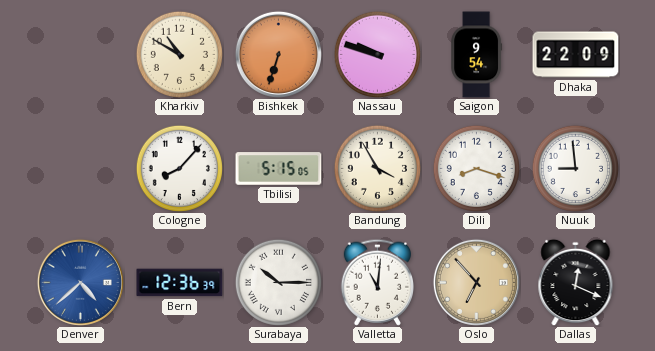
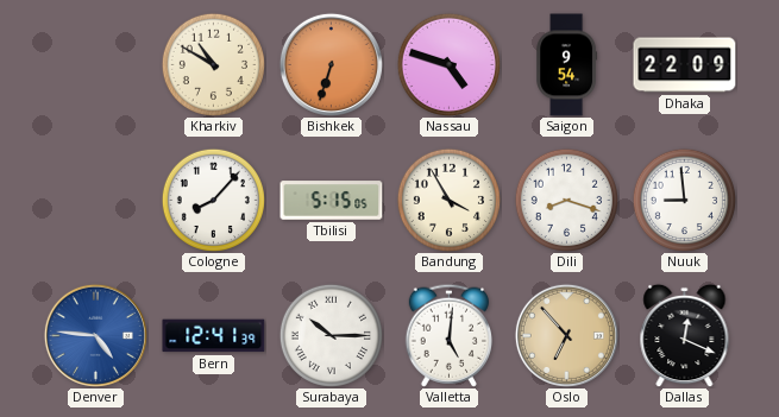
Nassau: 9:48 -> 4:48 (448, 64)
Denver: 4:38 -> 4:46 (95, 335)
Bern: 12:36 -> 12:41 (214, 336)
Valletta: 11:01 -> 5:01 (448, 335)
